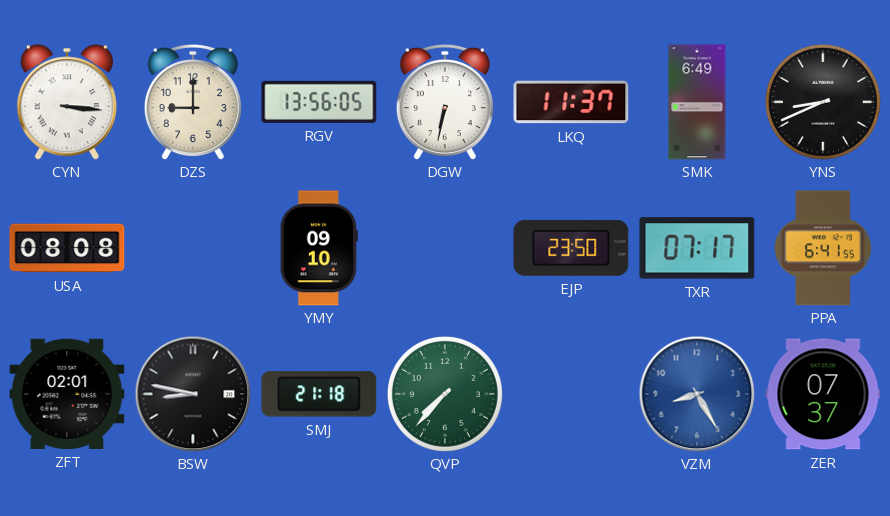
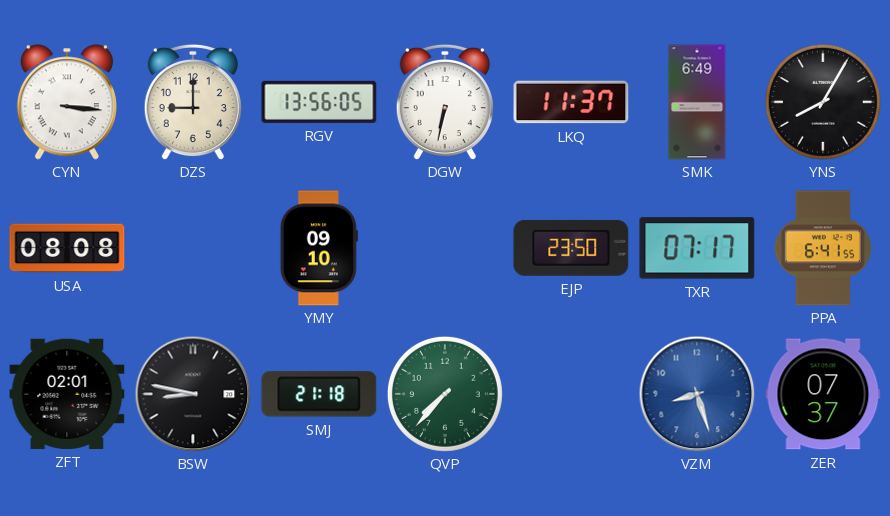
YNS: 8:41 -> 8:05 (823, 102)
VZM: 8:25 -> 8:27 (697, 394)
